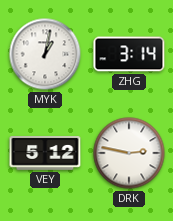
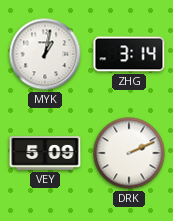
VEY: 5:12 -> 5:09 (45, 154)
DRK: 2:47 -> 2:11 (129, 153)
